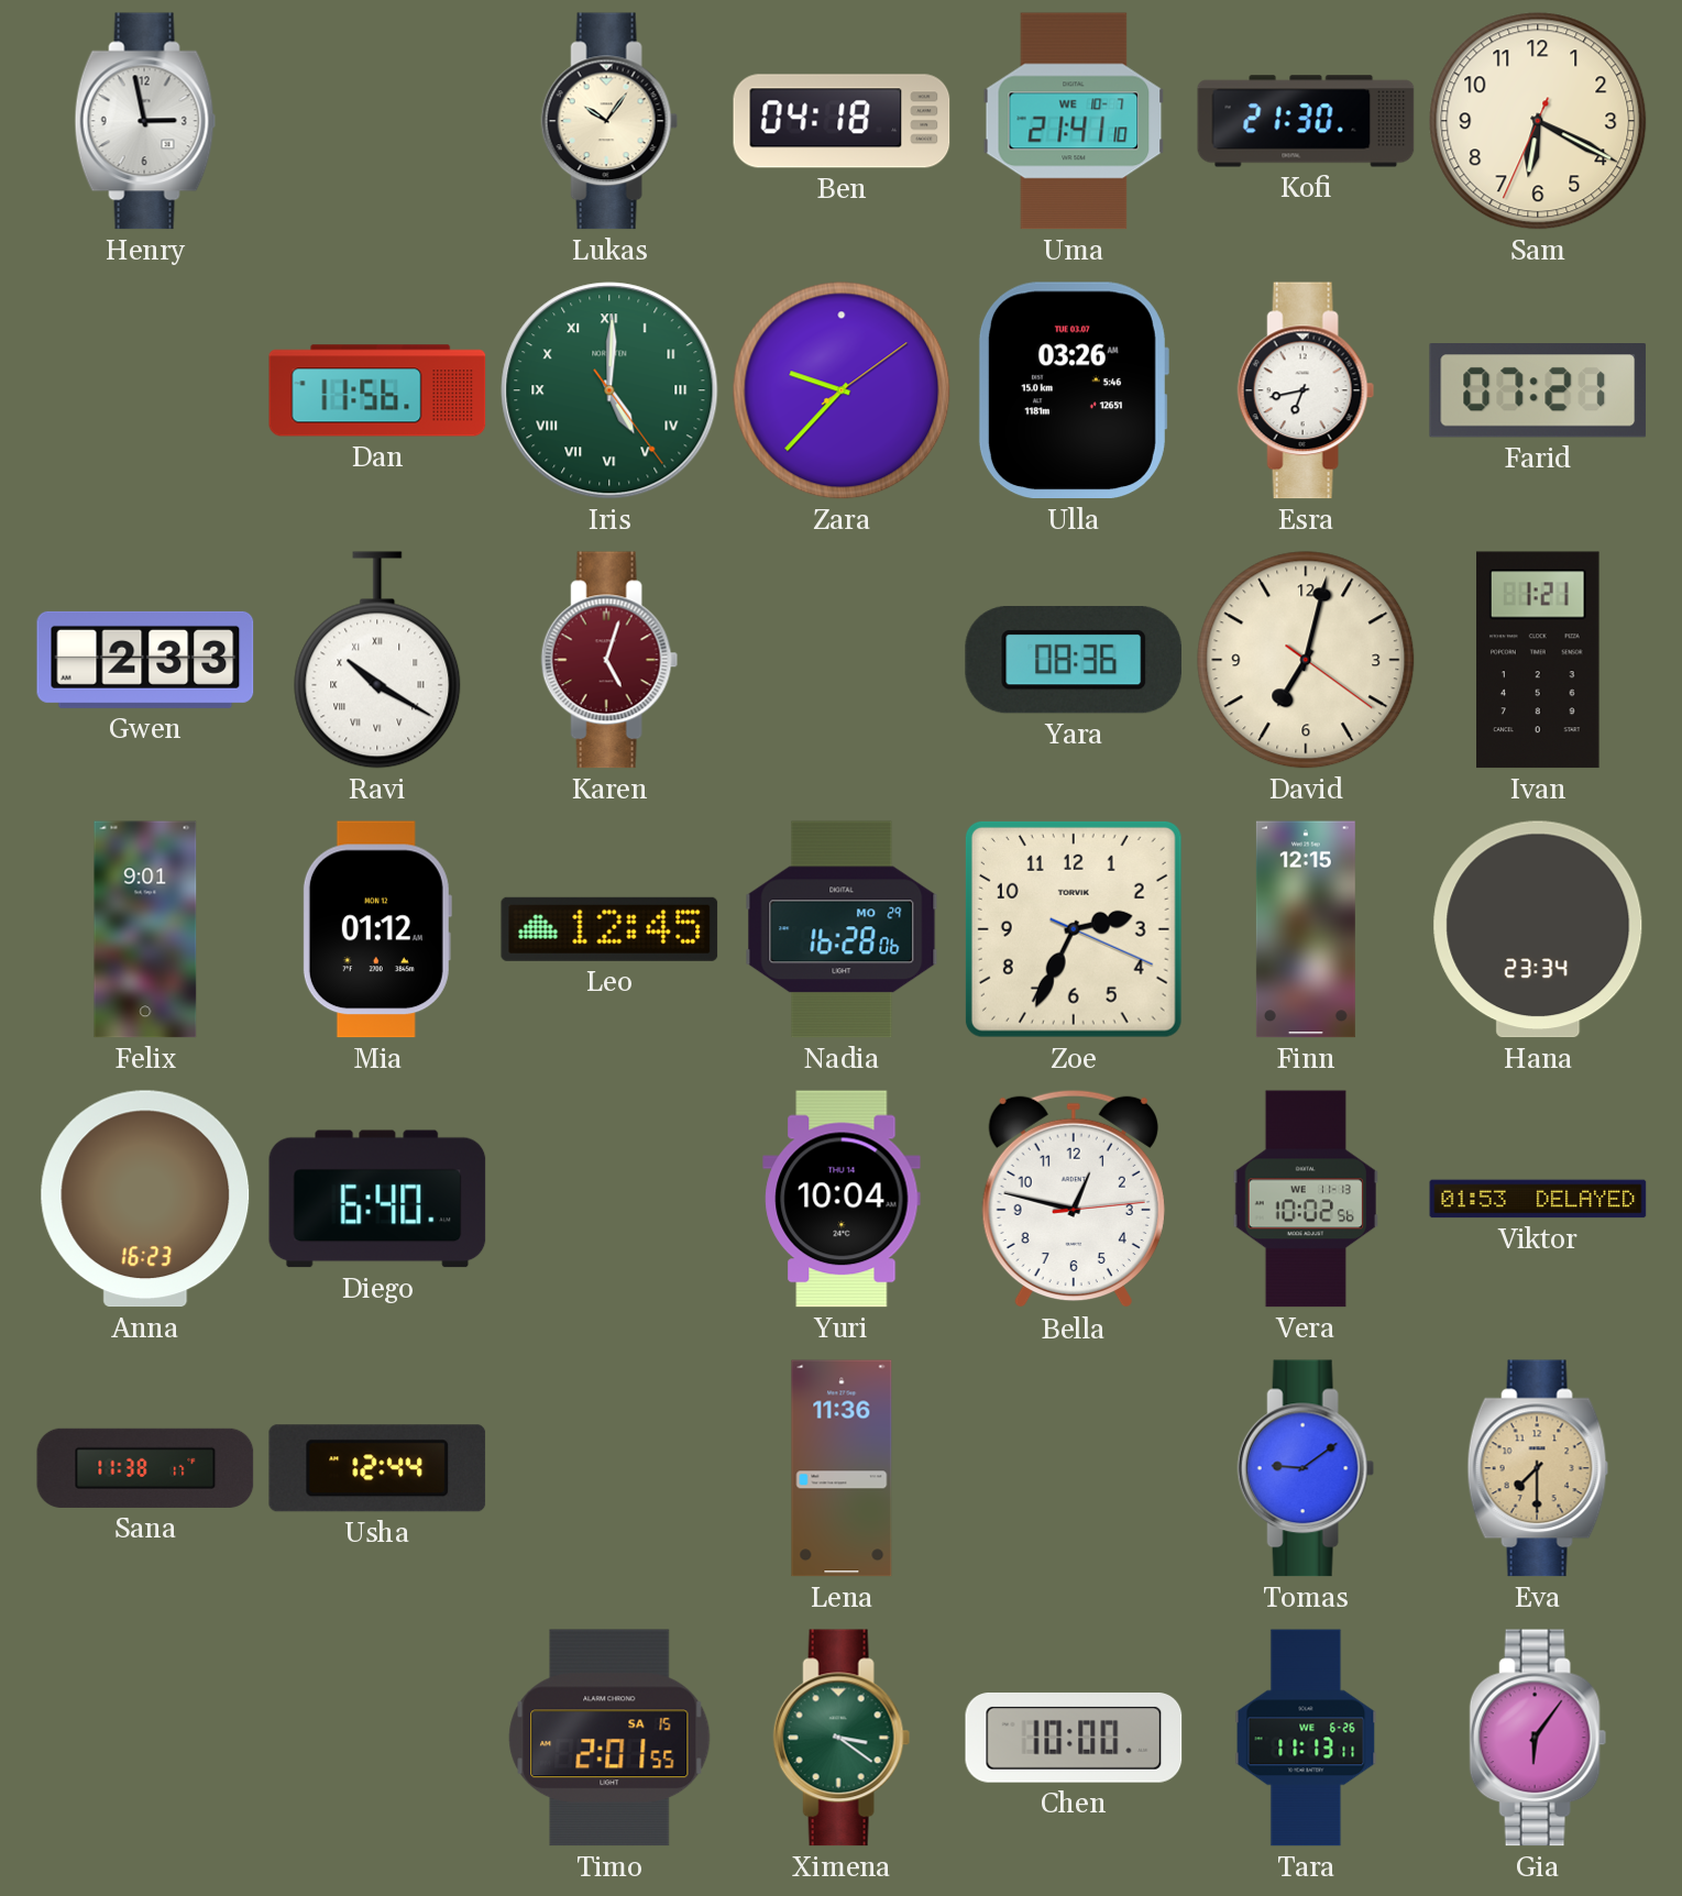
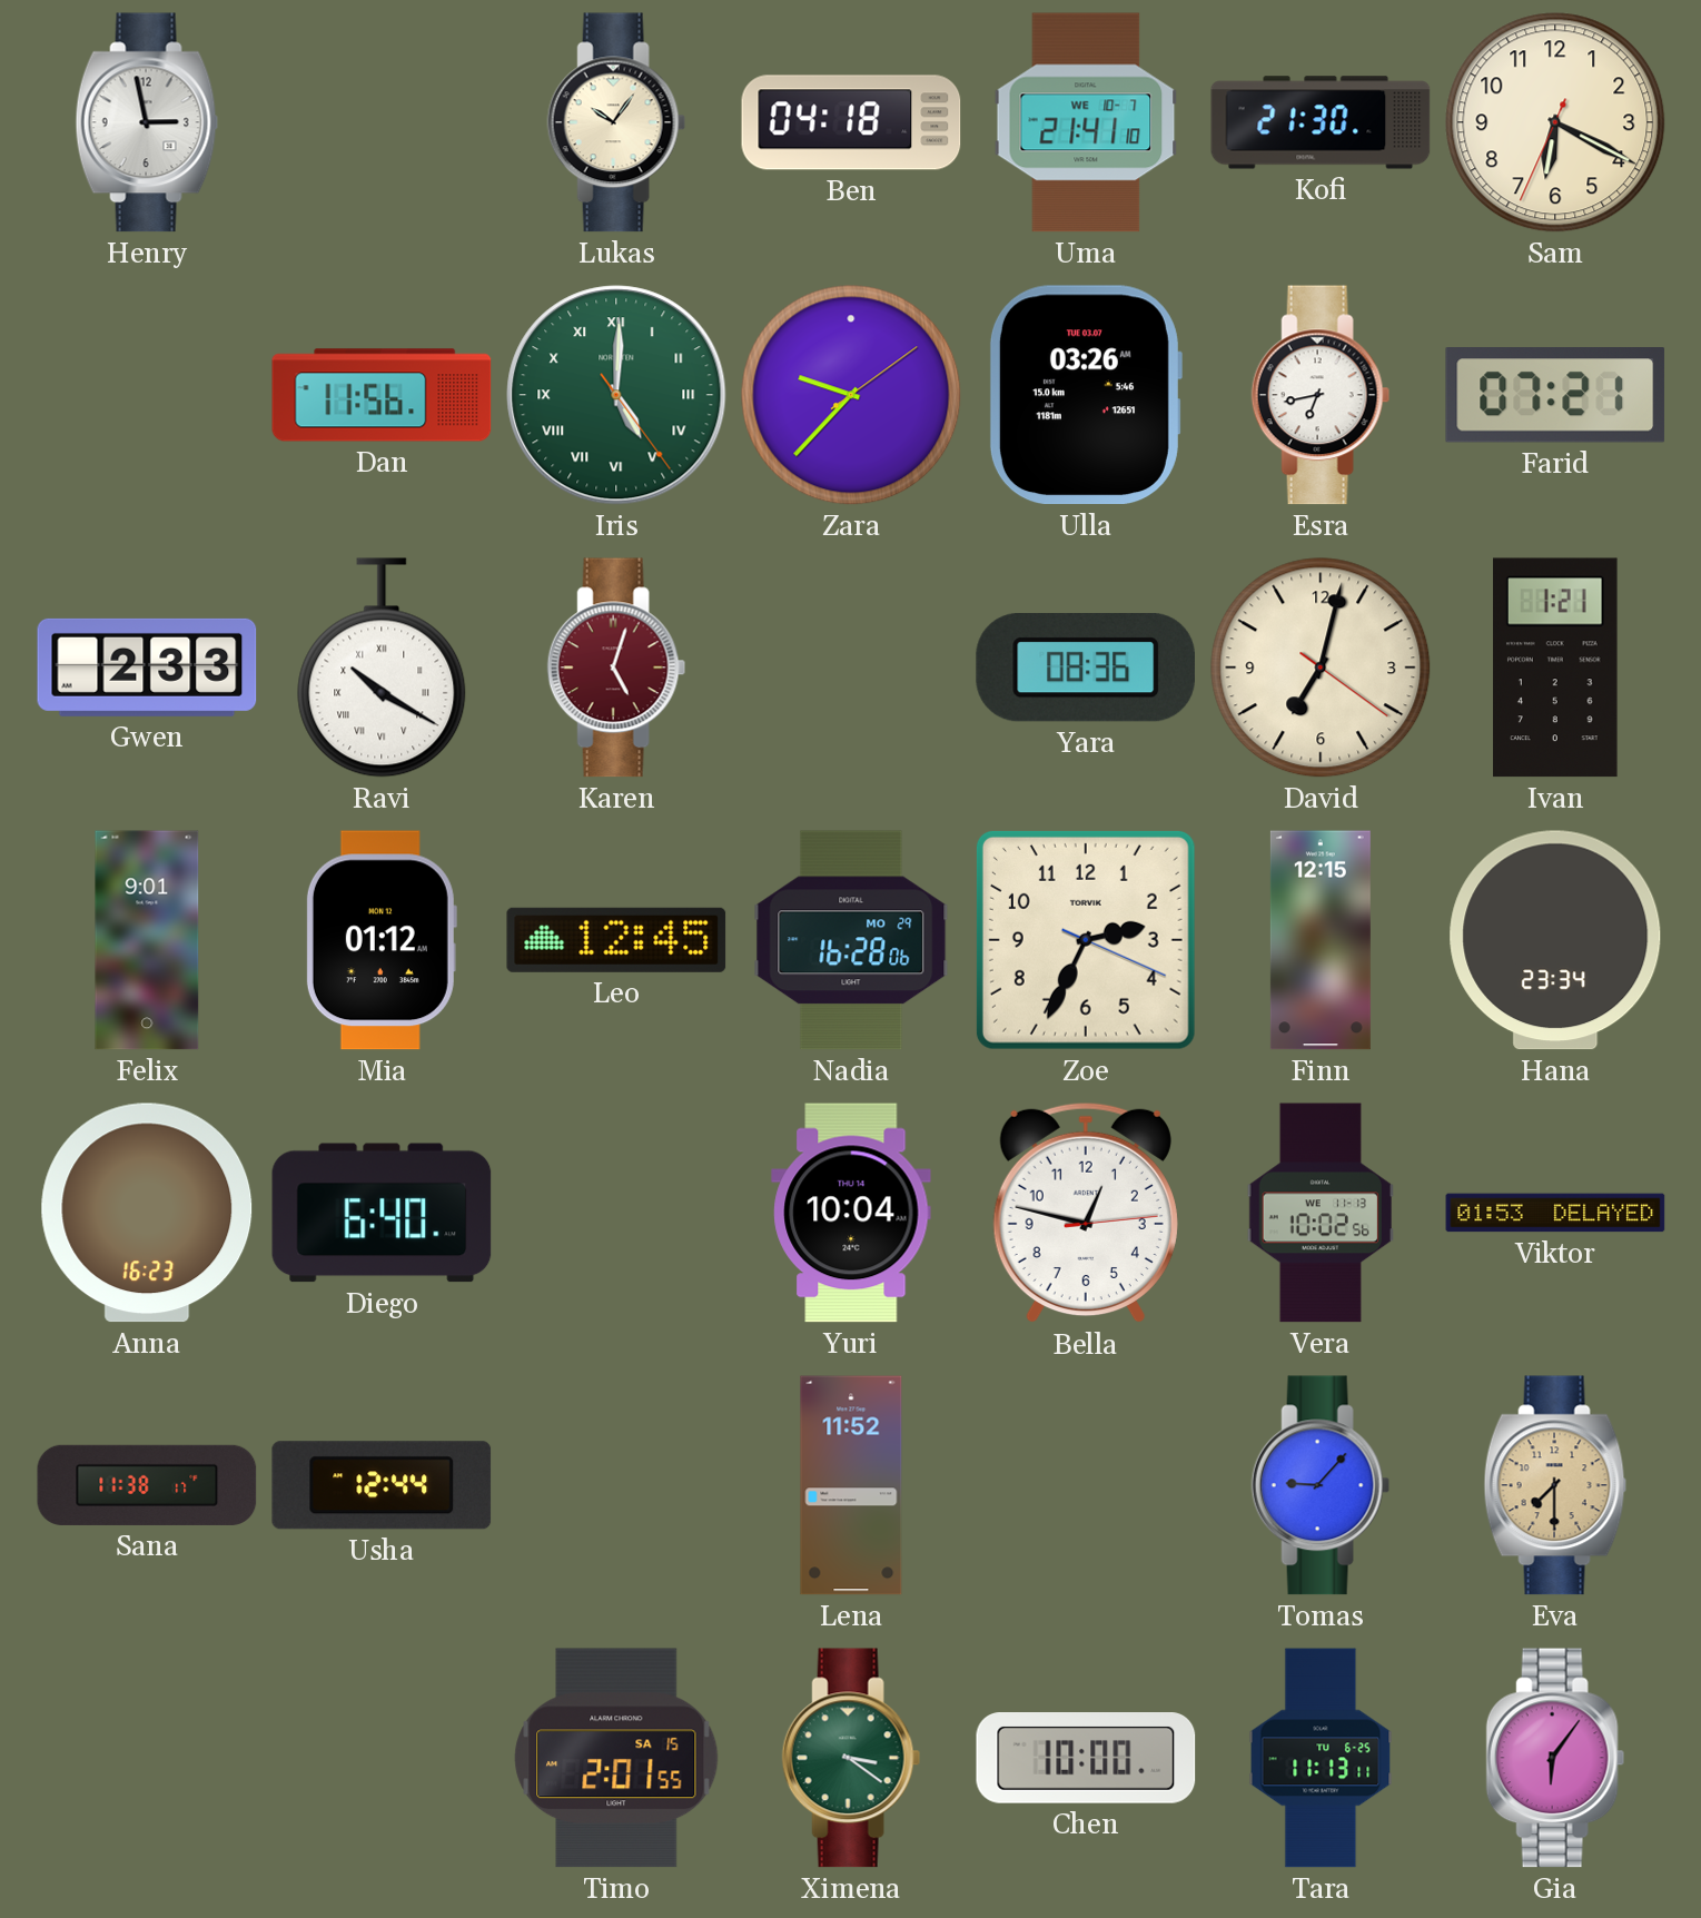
Lena: 11:36 -> 11:52 (851, 1485)
Tomas: 9:09 -> 9:07 (1321, 1485)
Tara date: WE 6-26 -> TU 6-25 (1321, 1758)
